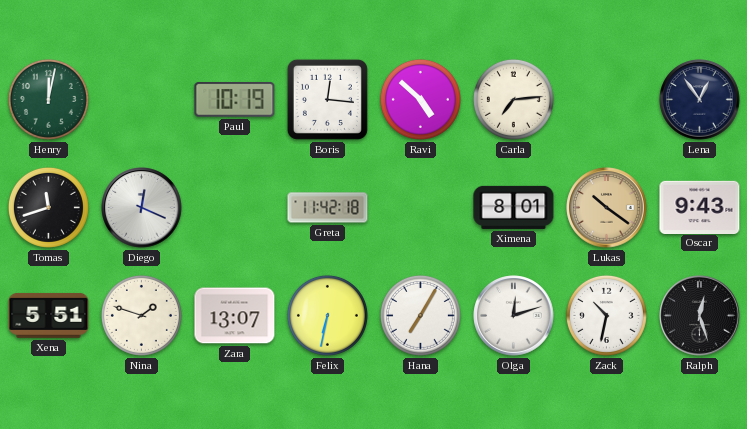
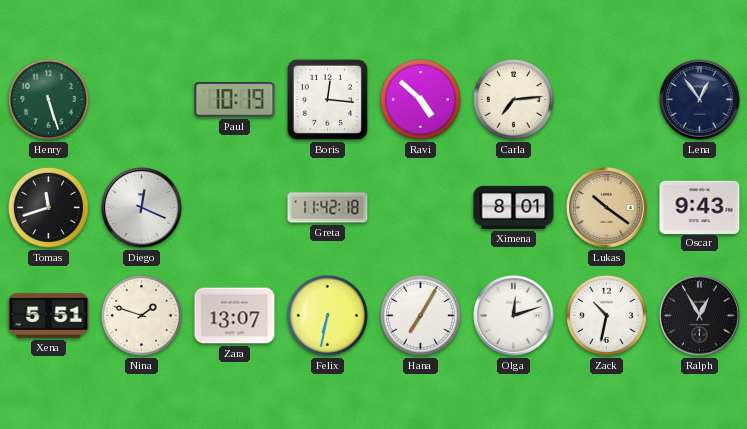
Henry: 12:02 -> 5:27 (48, 99)
Ralph: 12:27 -> 12:55 (700, 316)
